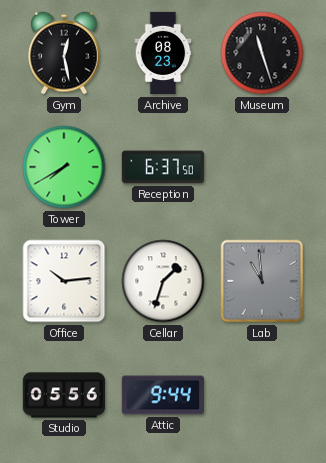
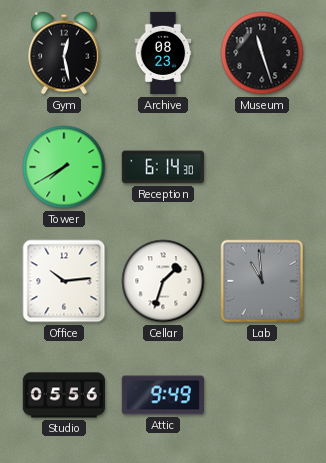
Reception: 6:37 -> 6:14 (162, 167)
Attic: 9:44 -> 9:49 (162, 395)
